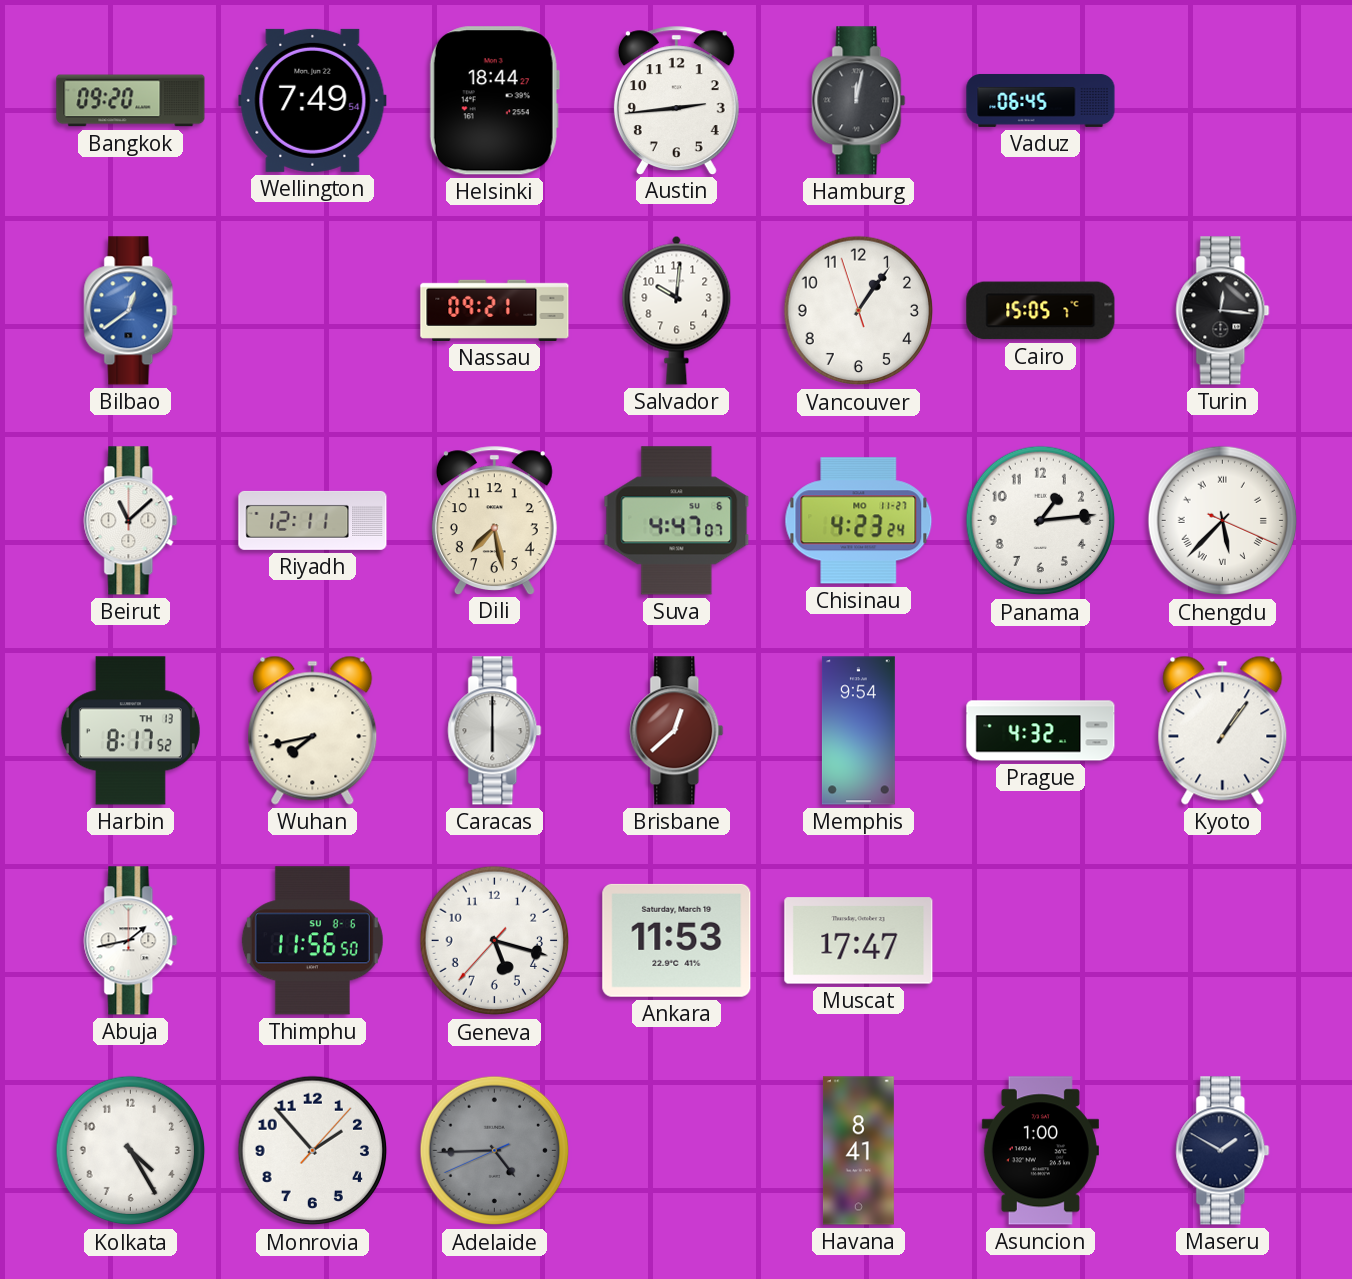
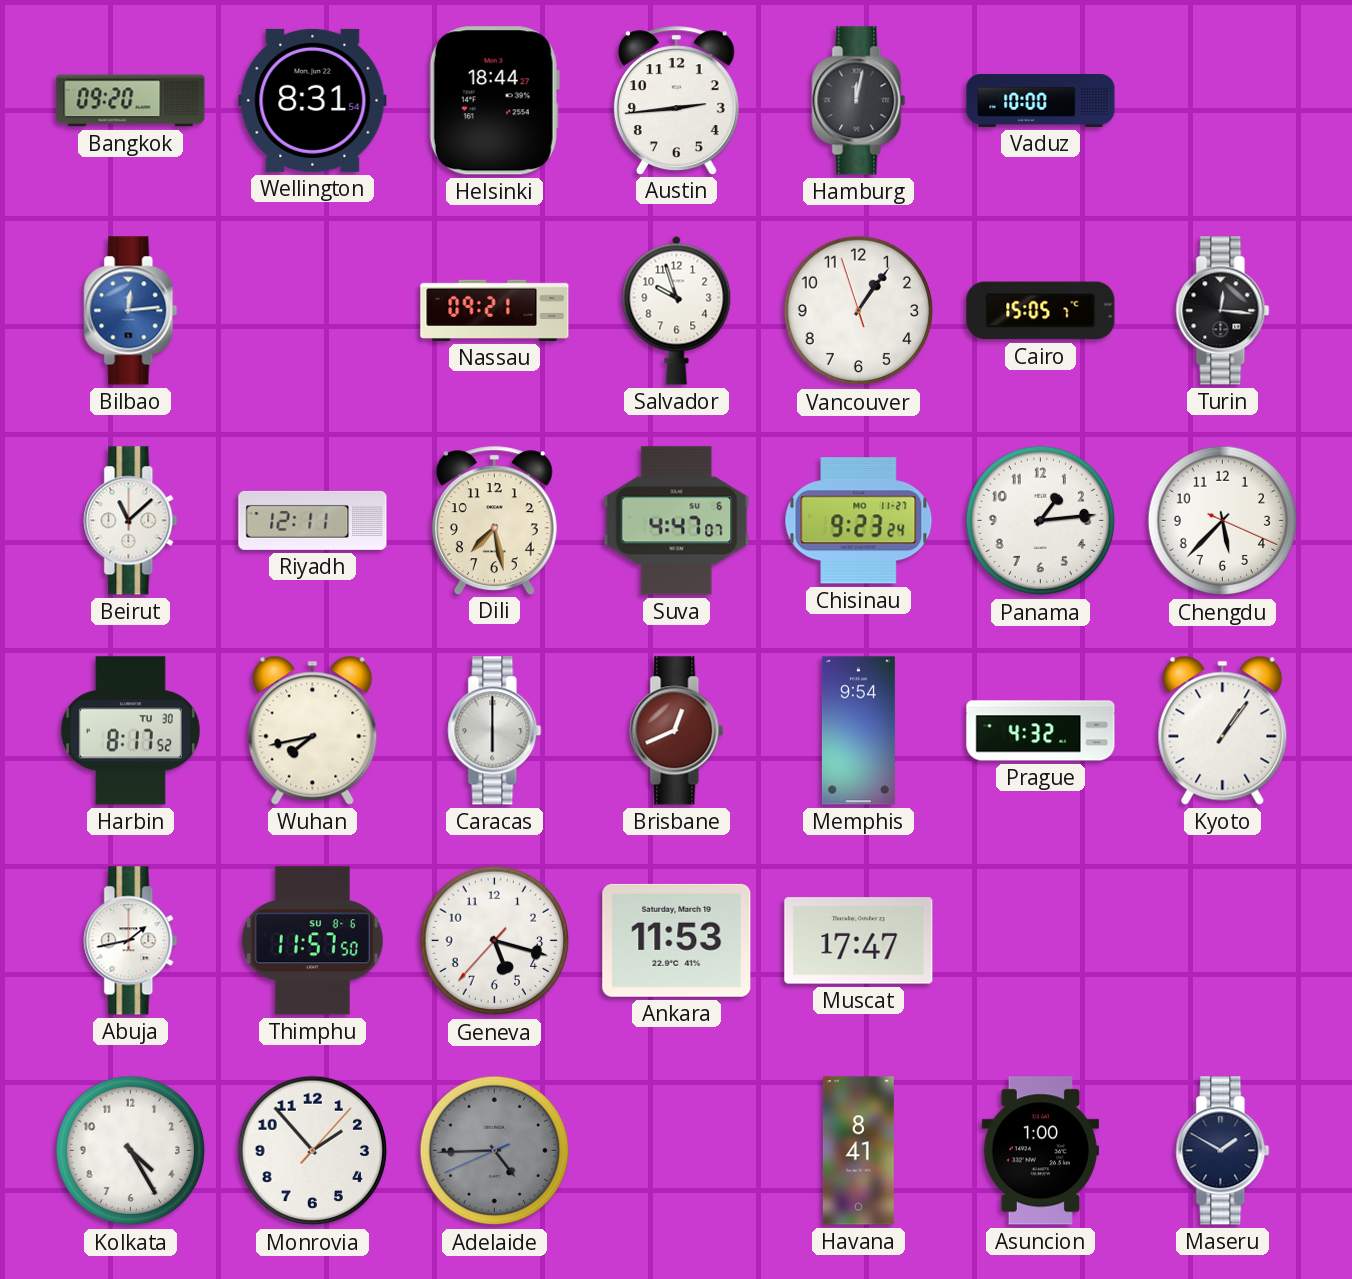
Wellington: 7:49 -> 8:31 (313, 100)
Vaduz: 06:45 -> 10:00 (1041, 100)
Bilbao: 12:39 -> 12:14 (131, 311)
Salvador: 10:01 -> 9:57 (677, 310)
Chisinau: 4:23 -> 9:23 (859, 521)
Chengdu numerals: Roman -> Arabic (1223, 521)
Harbin date: TH 13 -> TU 30 (130, 731)
Brisbane: 12:38 -> 12:41 (677, 731)
Thimphu: 11:56 -> 11:57 (312, 941)
